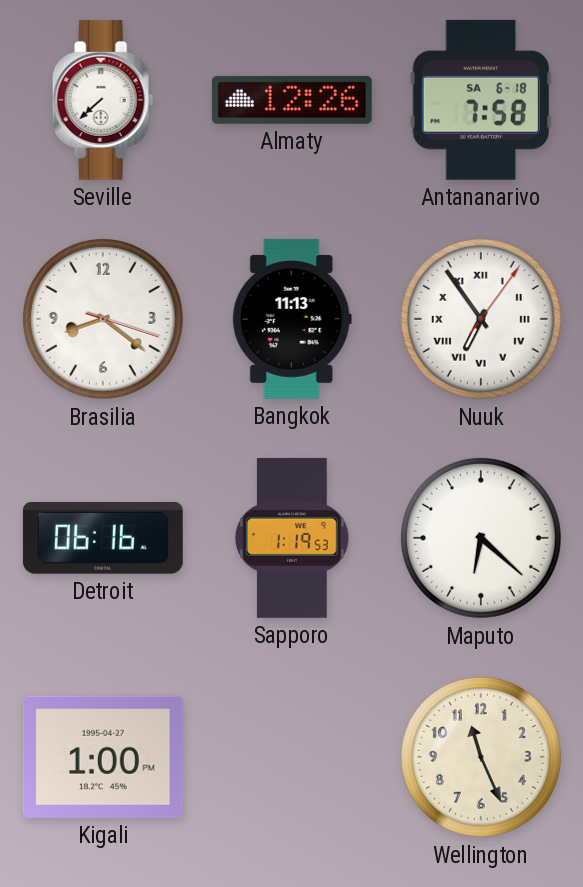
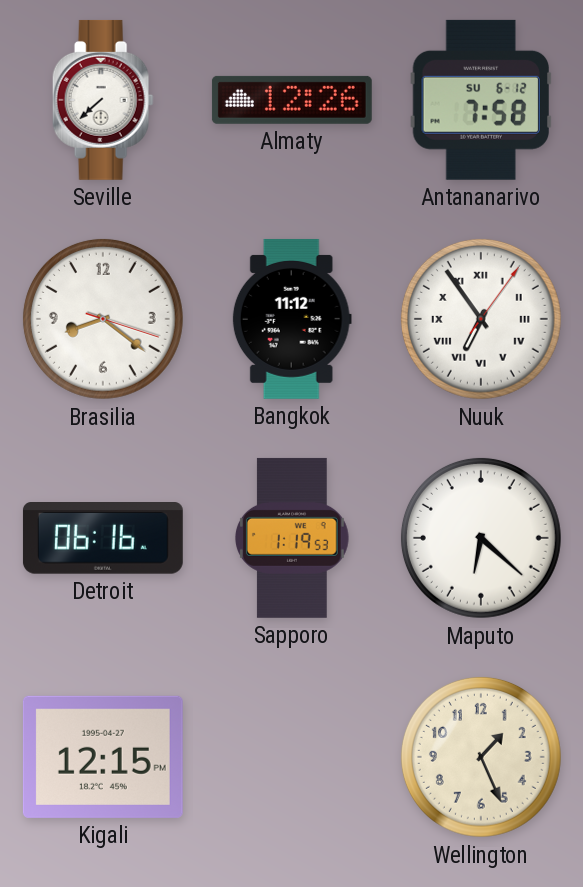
Antananarivo date: SA 6-18 -> SU 6-12 (481, 100)
Bangkok: 11:13 -> 11:12 (292, 319)
Kigali: 1:00 -> 12:15 (103, 757)
Wellington: 11:26 -> 1:26 (481, 757)
